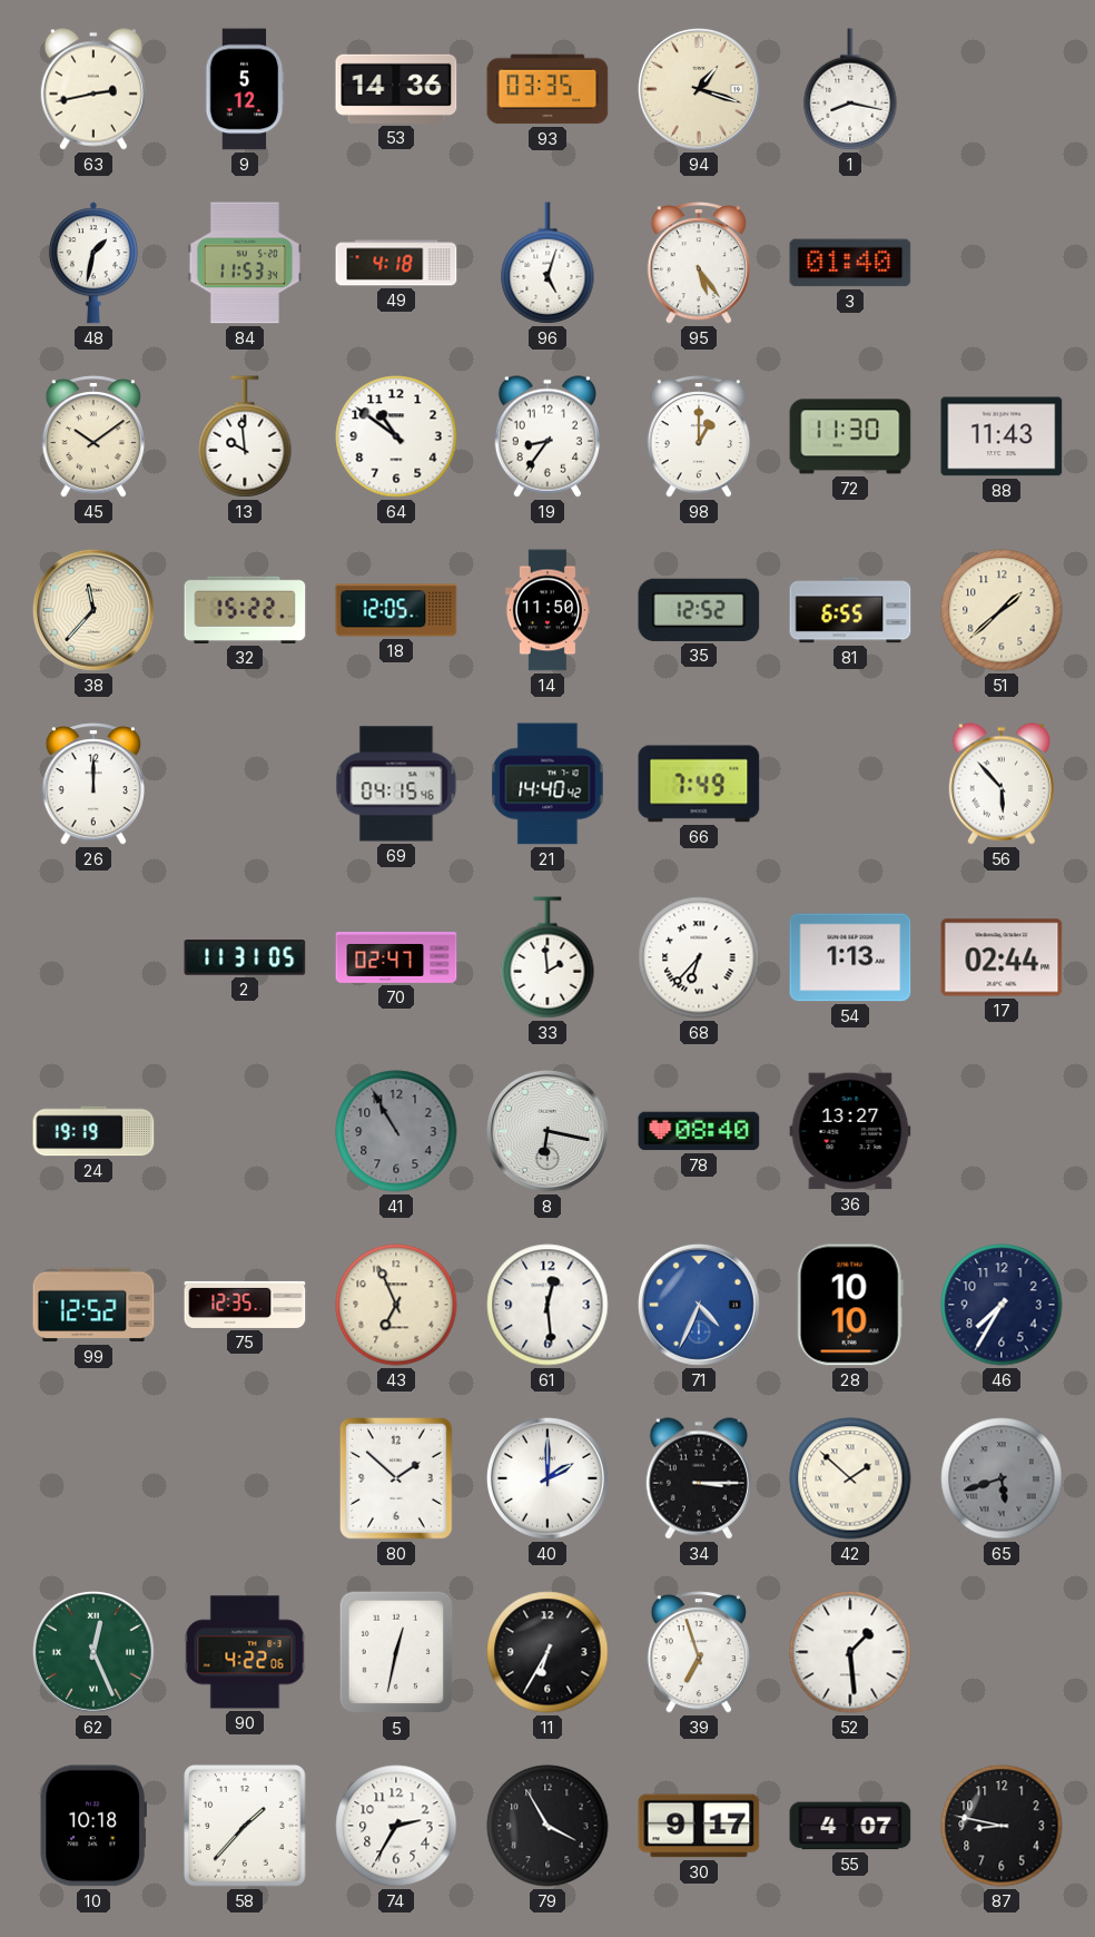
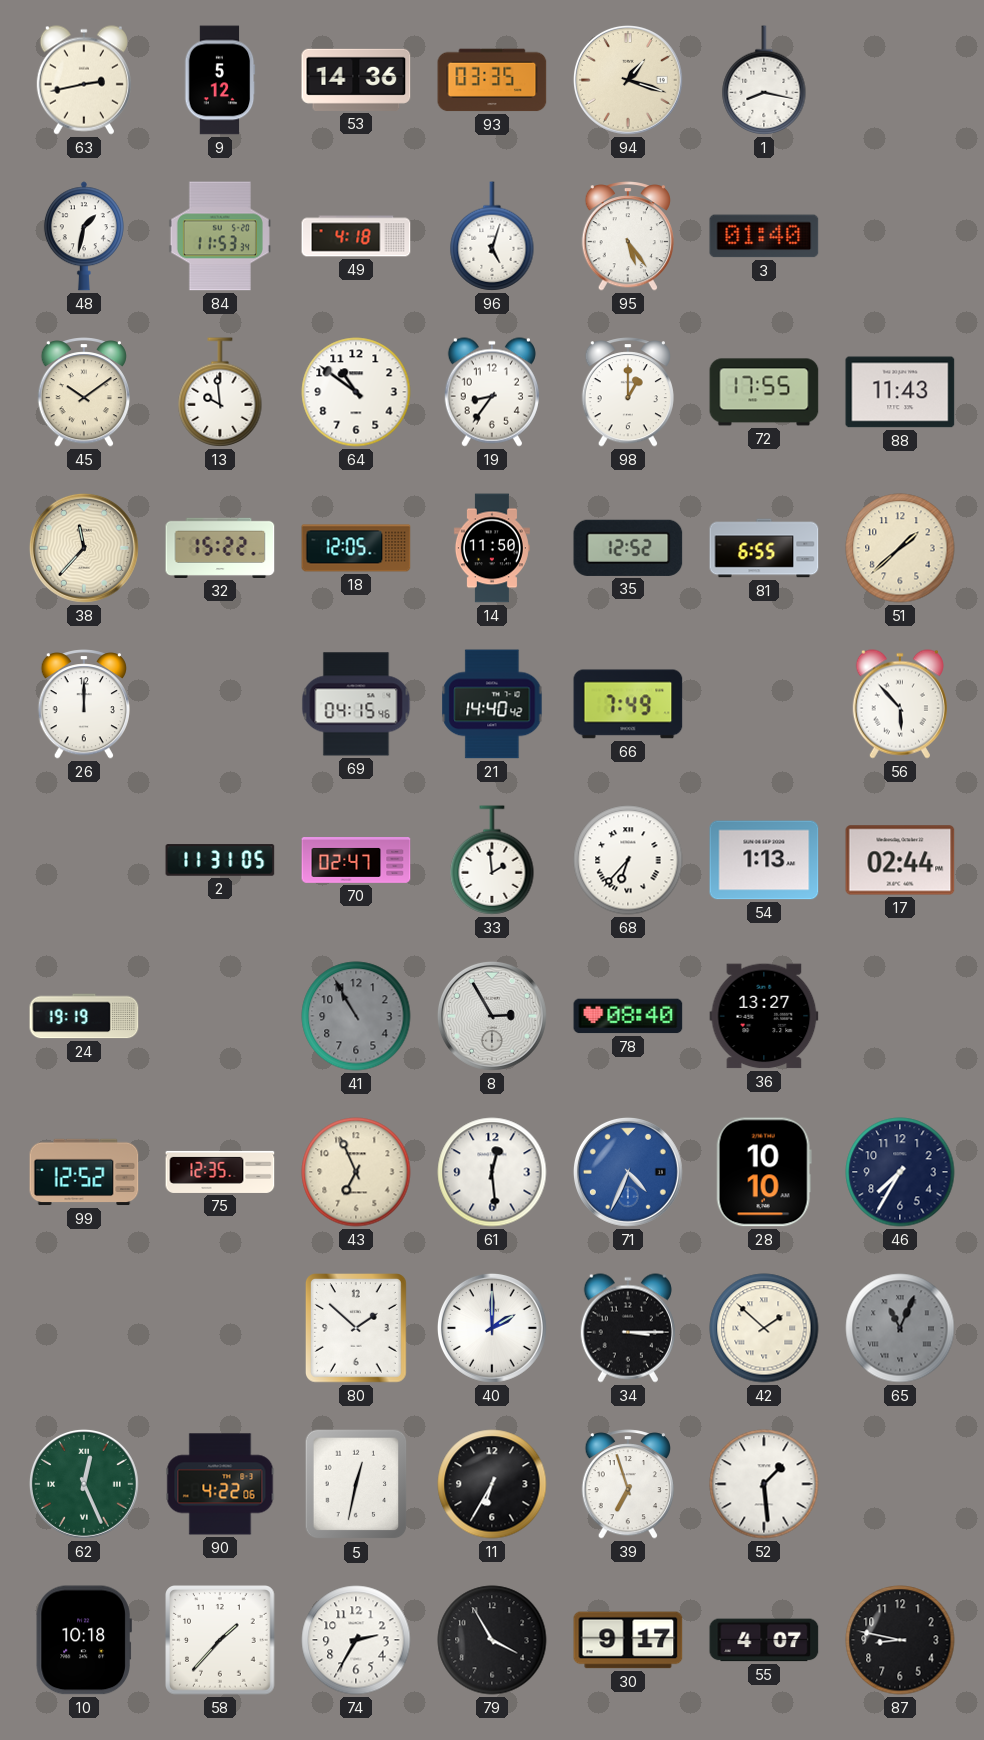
72: 11:30 -> 17:55 (764, 392)
8: 6:17 -> 2:55 (492, 1016)
65: 5:42 -> 11:04 (900, 1328)
